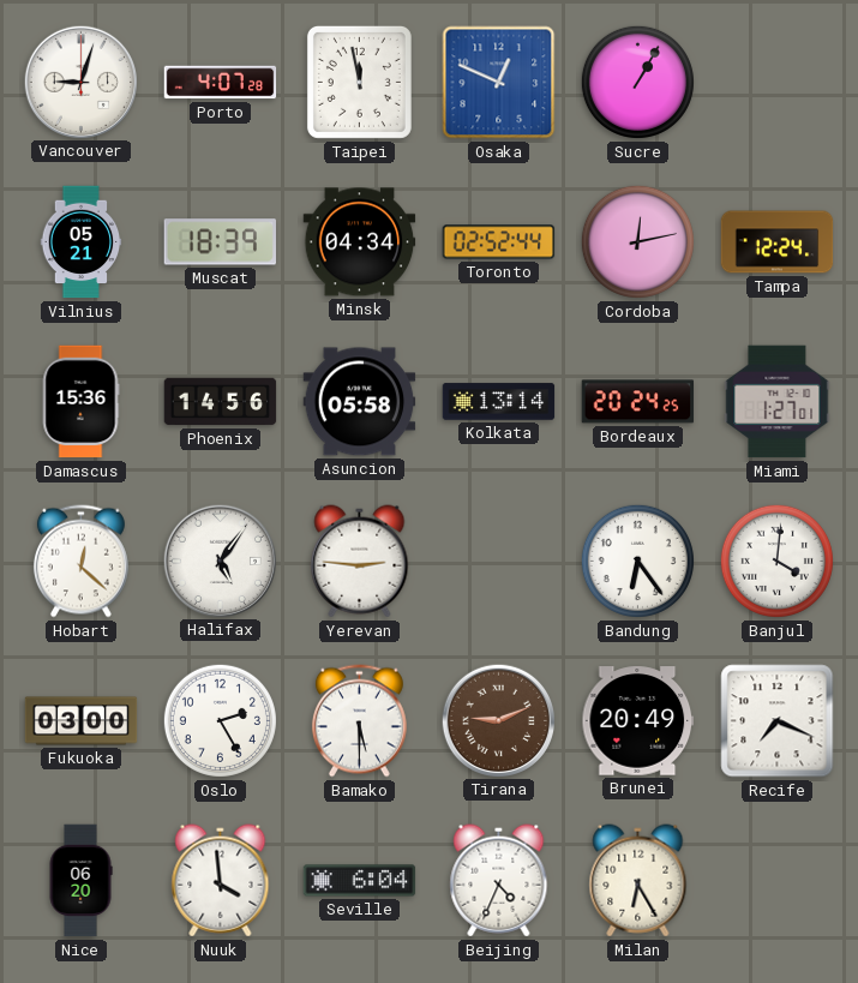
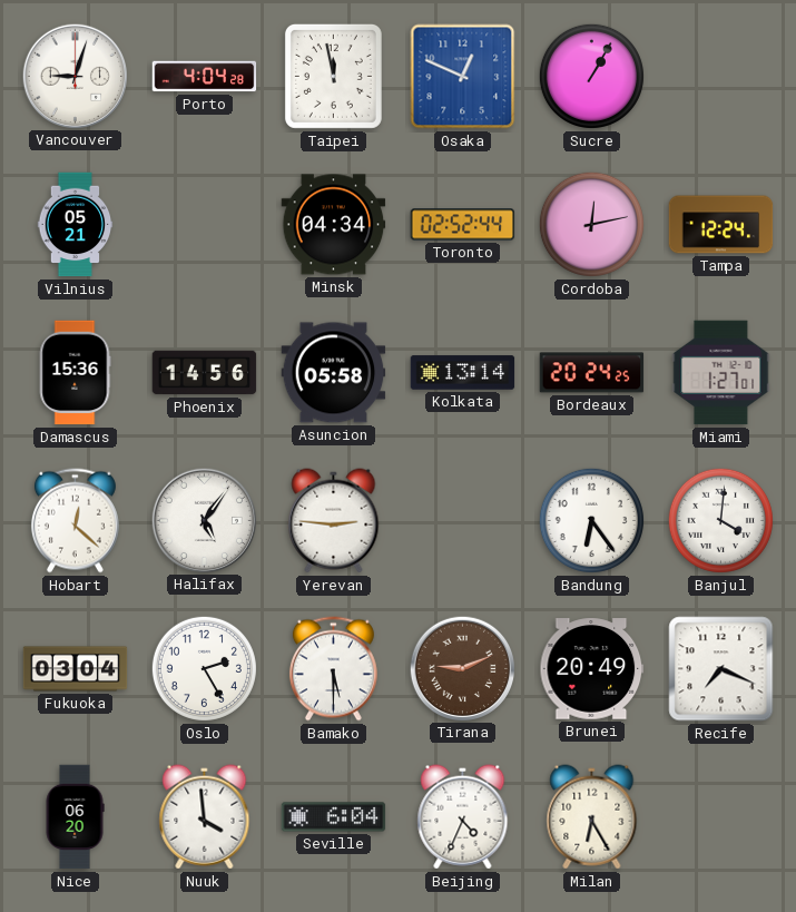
Porto: 4:07 -> 4:04 (205, 77)
Muscat: 18:39 -> none (220, 242)
Fukuoka: 03:00 -> 03:04 (76, 669)
